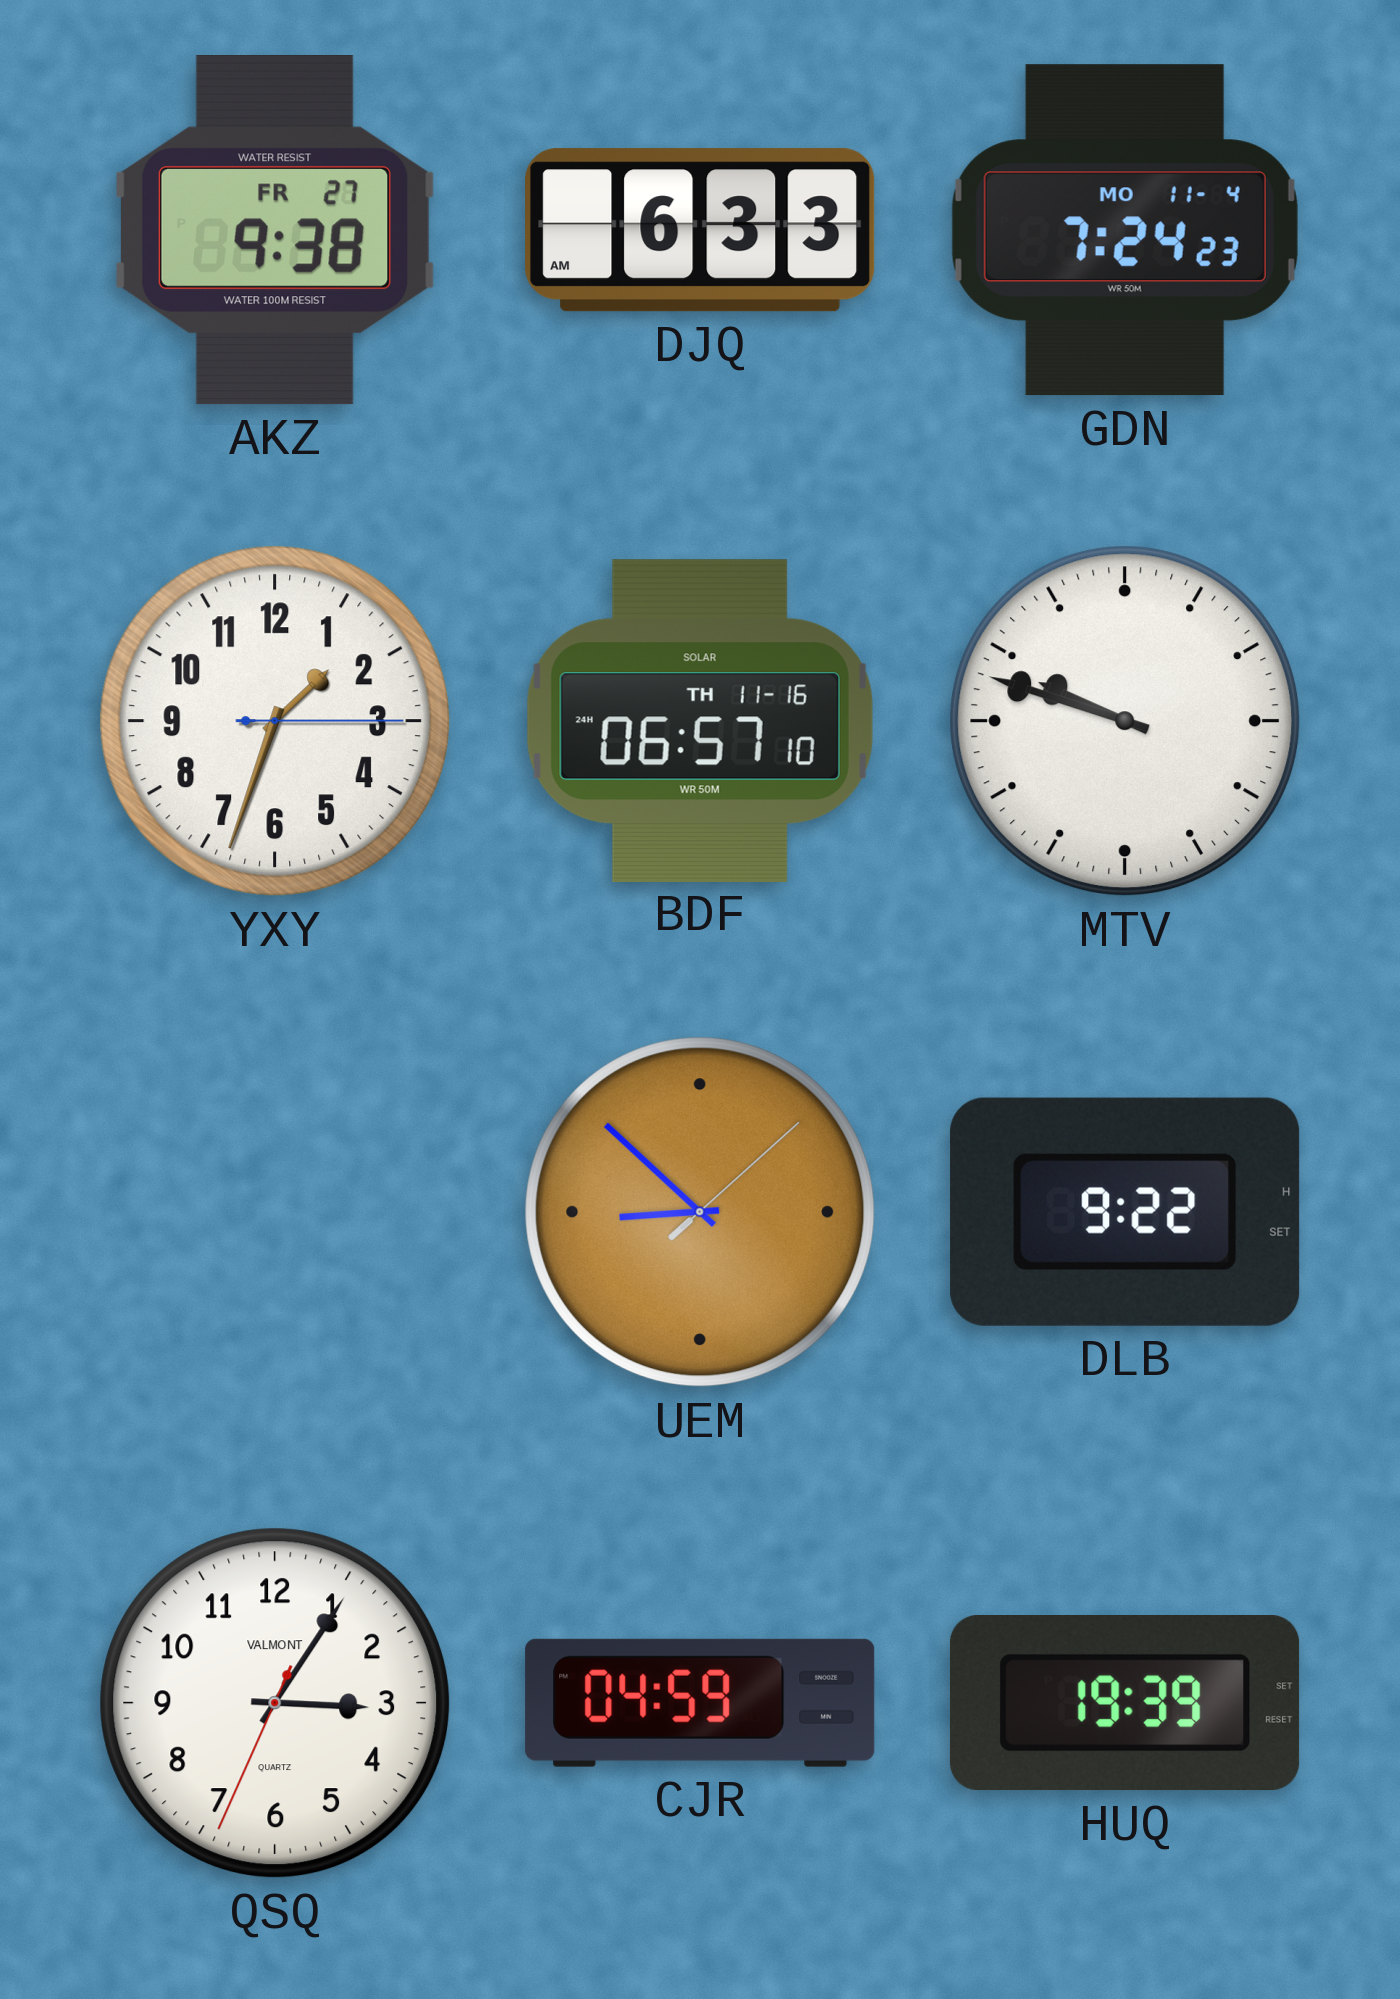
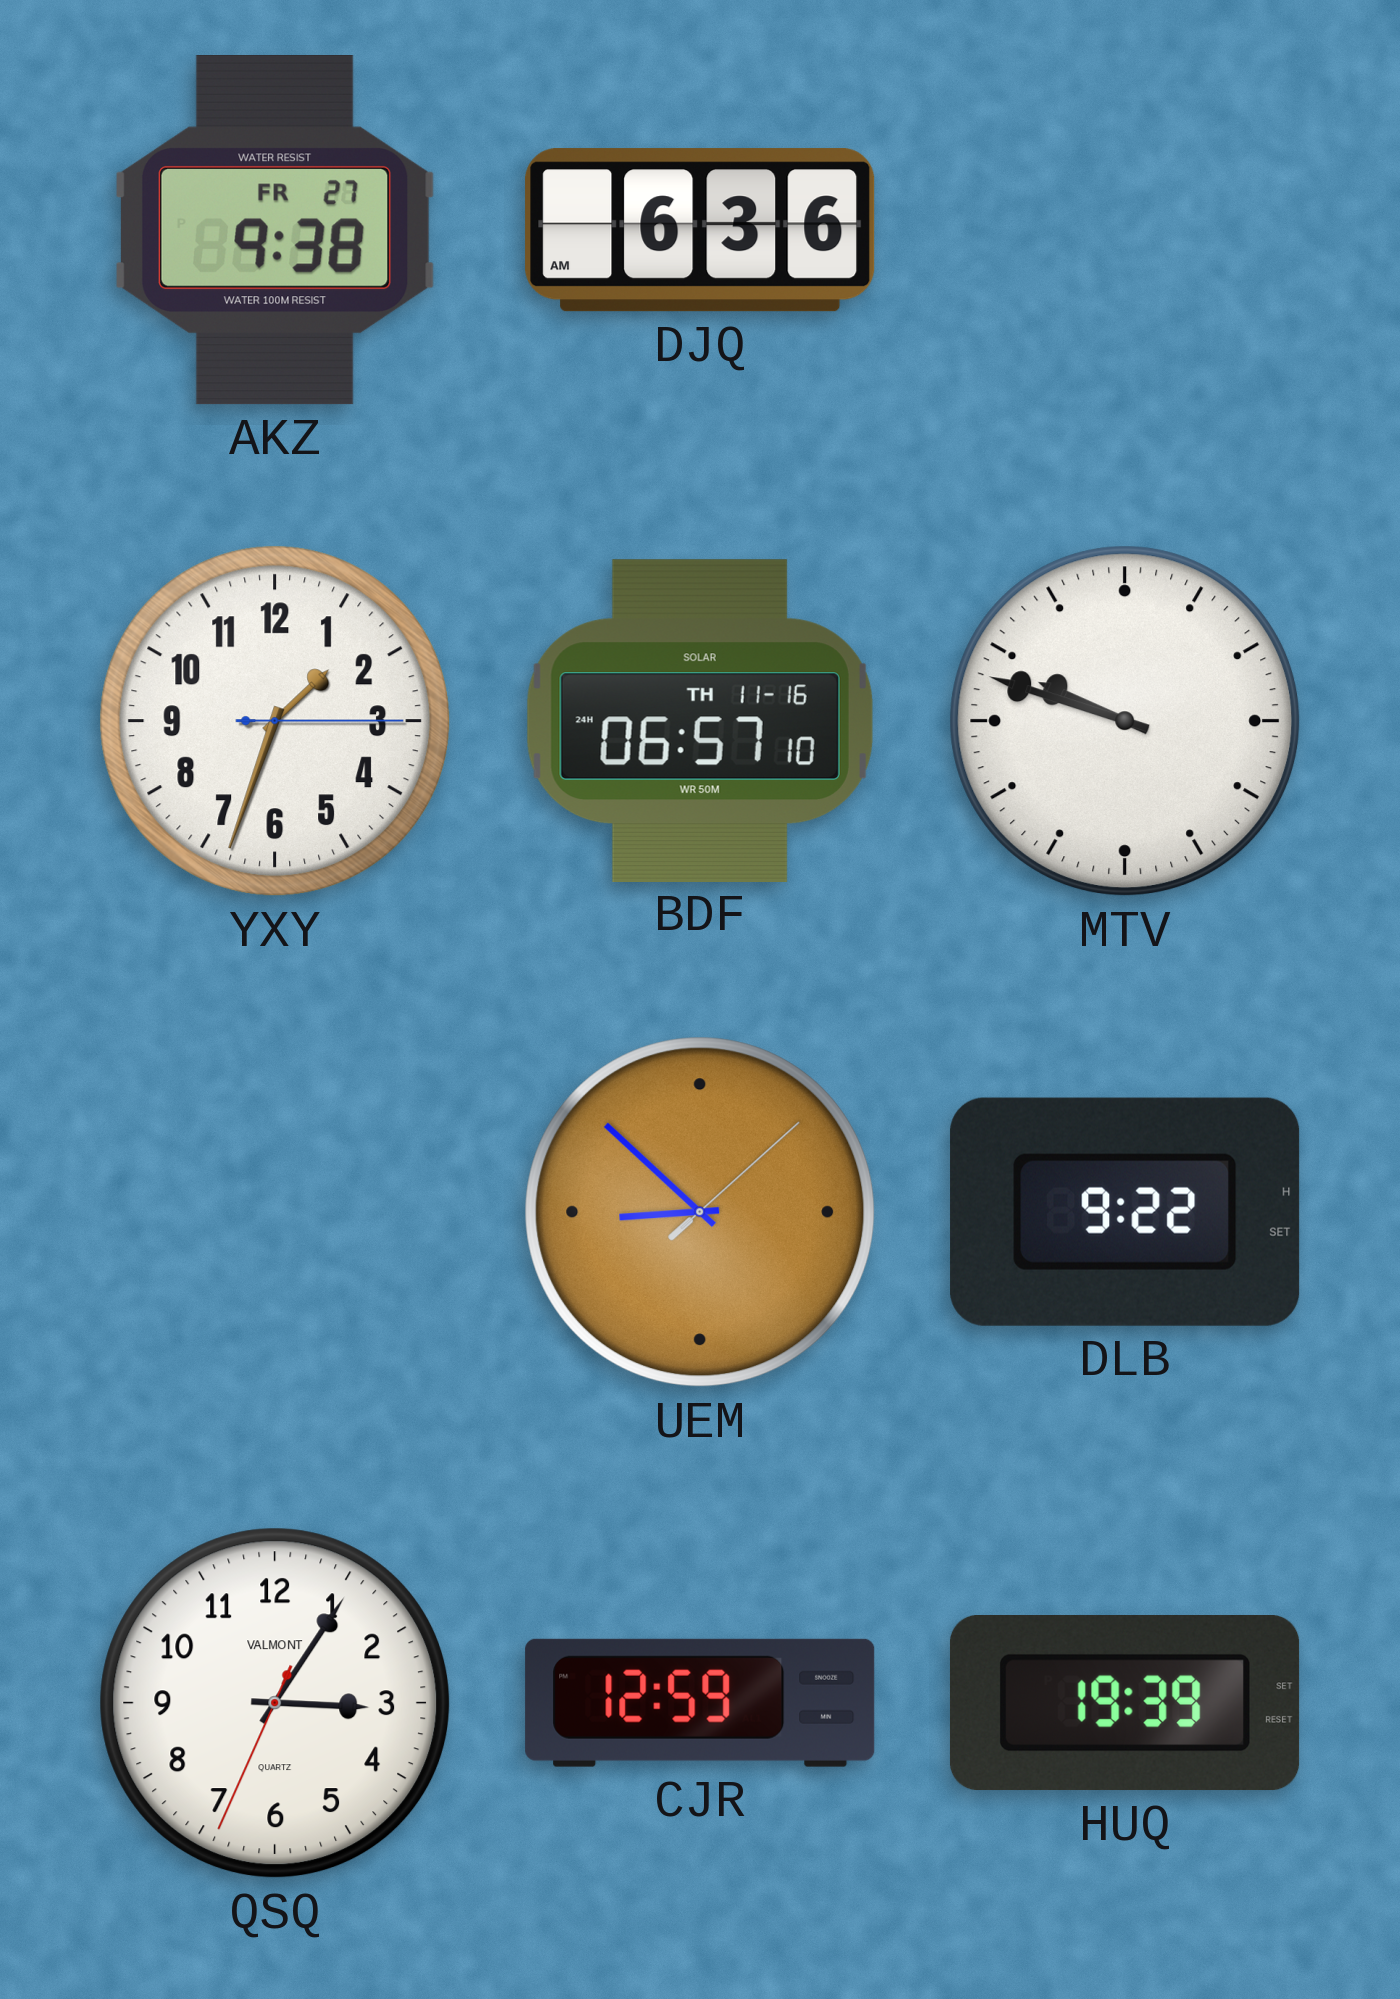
DJQ: 6:33 -> 6:36 (700, 230)
GDN: 7:24 -> none (1125, 230)
CJR: 04:59 -> 12:59 (700, 1703)
